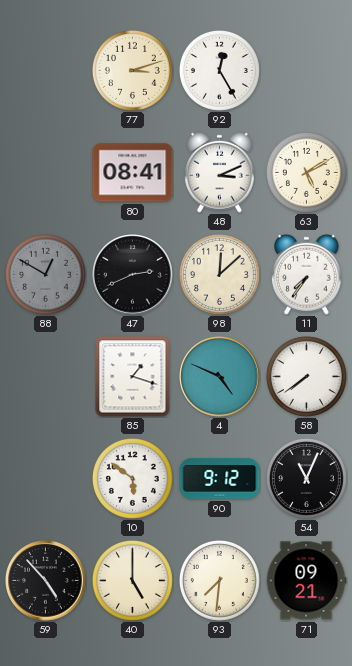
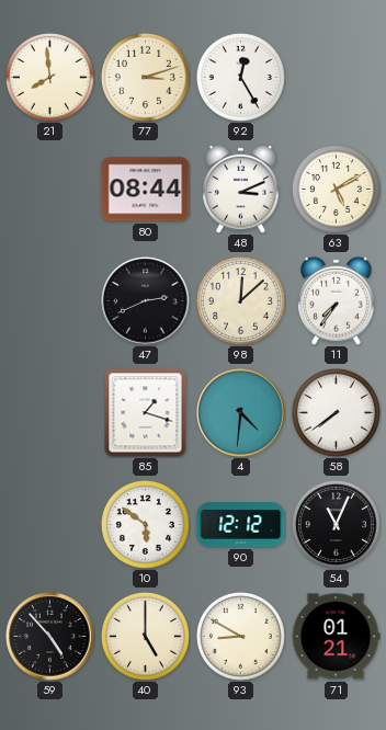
21: none -> 7:59 (49, 77)
80: 08:41 -> 08:44 (146, 190)
88: 12:50 -> none (45, 274)
4: 4:49 -> 4:31 (241, 413)
90: 9:12 -> 12:12 (241, 525)
93: 7:31 -> 8:50 (240, 636)
71: 09:21 -> 01:21 (336, 637)
